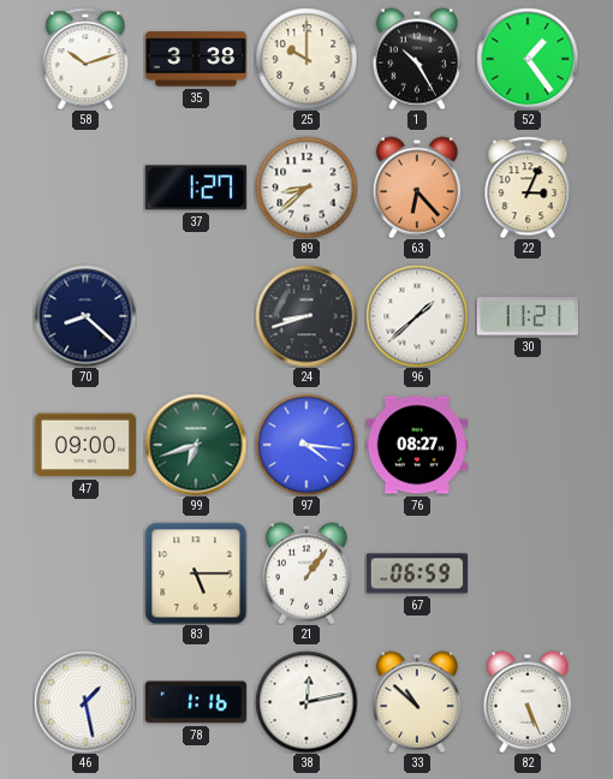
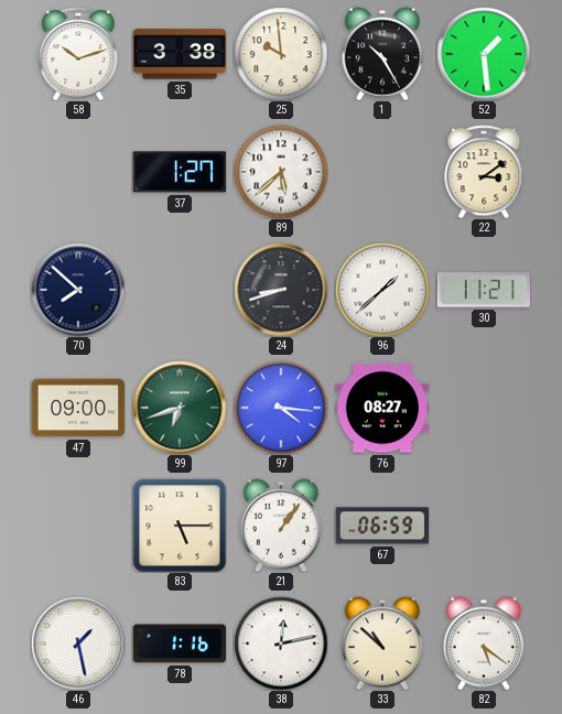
25: 10:00 -> 9:59 (281, 54)
52: 1:24 -> 1:29 (484, 54)
89: 8:38 -> 5:38 (281, 172)
63: 6:23 -> none (417, 188)
22: 3:04 -> 3:09 (484, 172)
70: 8:22 -> 7:52 (78, 290)
82: 5:26 -> 5:21 (484, 643)
